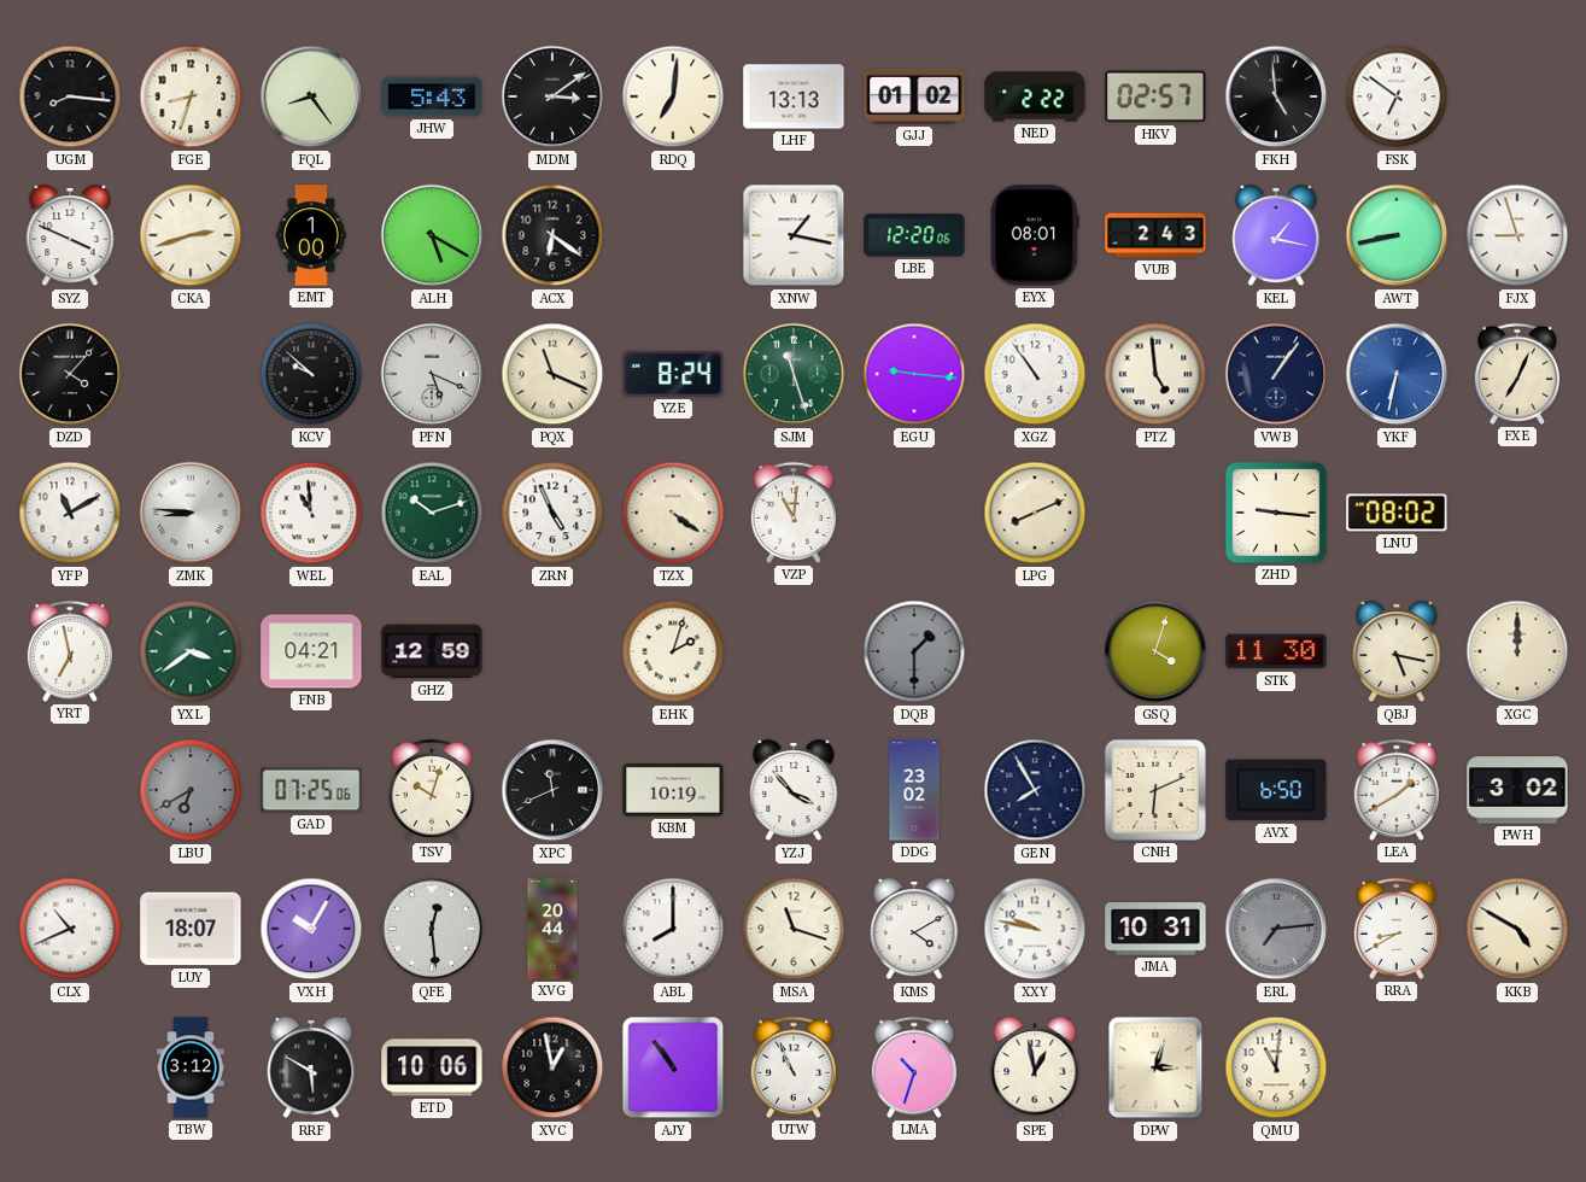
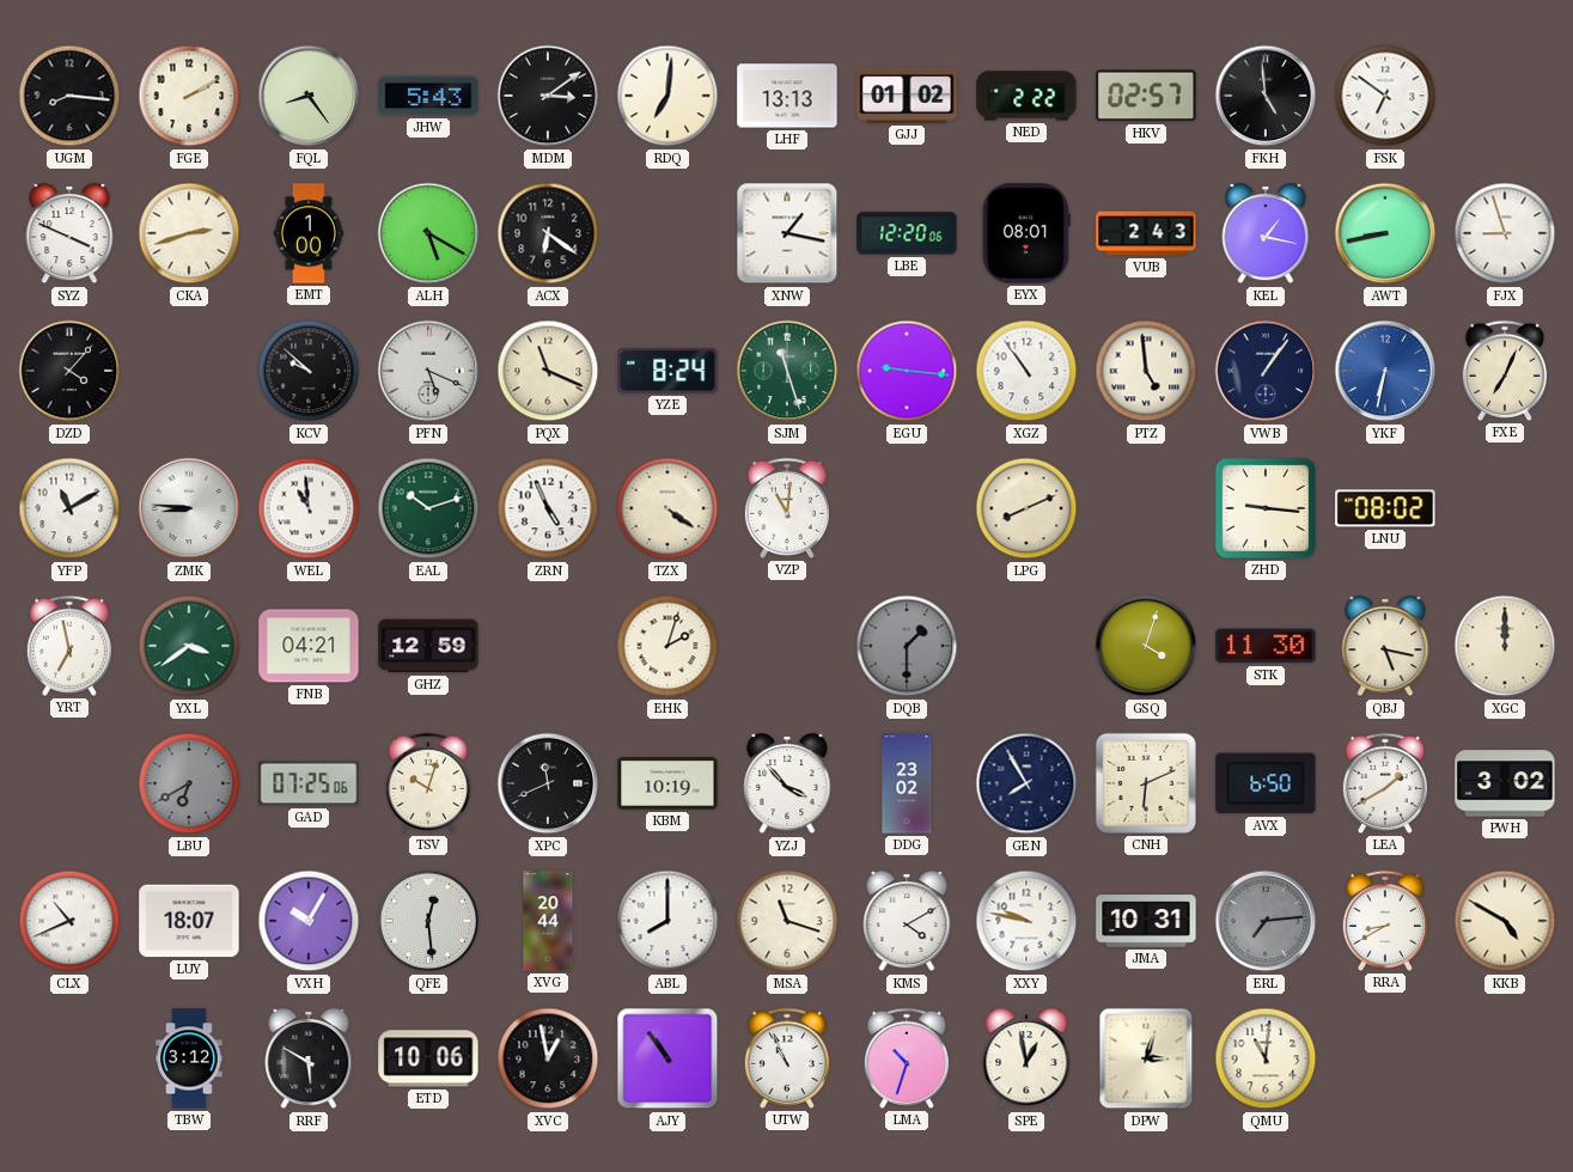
FGE: 8:33 -> 2:10 (189, 96)
